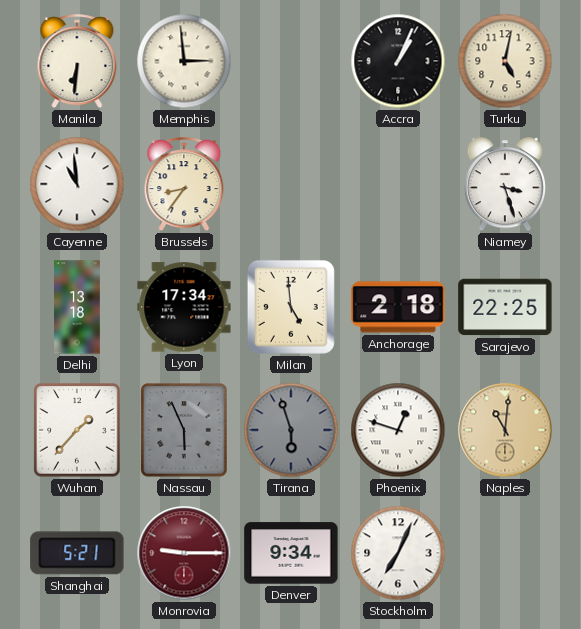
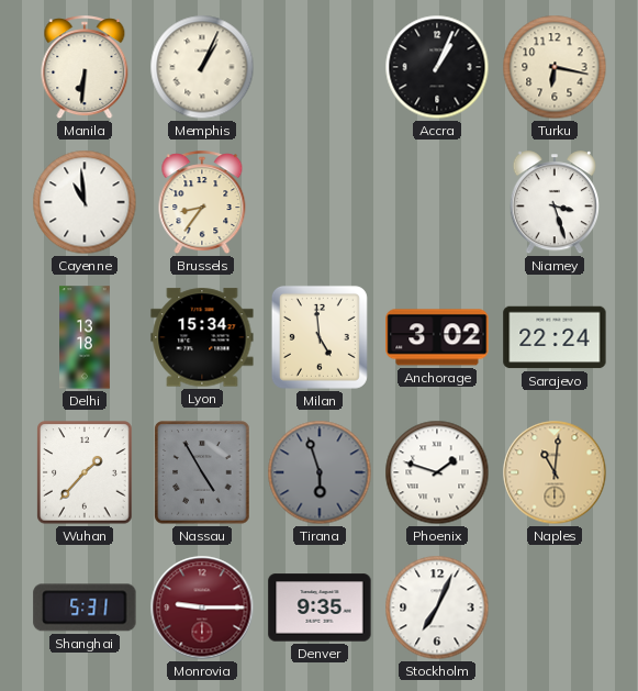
Memphis: 2:59 -> 1:04 (202, 67)
Turku: 5:02 -> 6:17 (555, 67)
Lyon: 17:34 -> 15:34 (202, 337)
Anchorage: 2:18 -> 3:02 (437, 337)
Sarajevo: 22:25 -> 22:24 (555, 337)
Nassau: 5:56 -> 4:55 (202, 472)
Phoenix: 12:48 -> 1:48 (437, 472)
Shanghai: 5:21 -> 5:31 (85, 608)
Denver: 9:34 -> 9:35 (320, 608)
